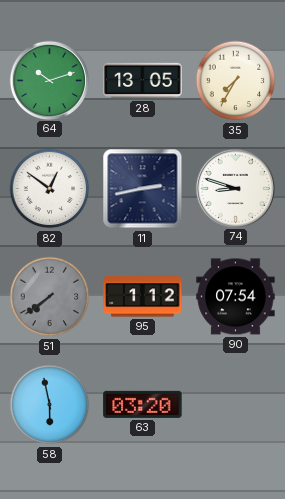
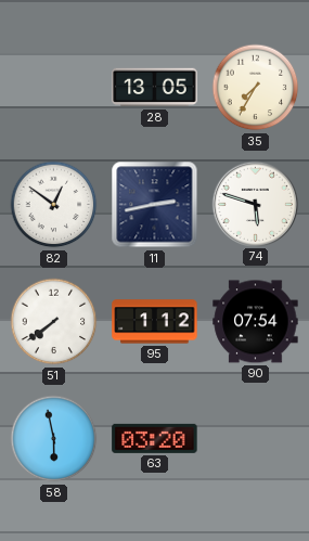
64: 10:12 -> none (49, 80)
74: 8:48 -> 5:48 (255, 204)
51 dial: grey -> white (54, 322)
